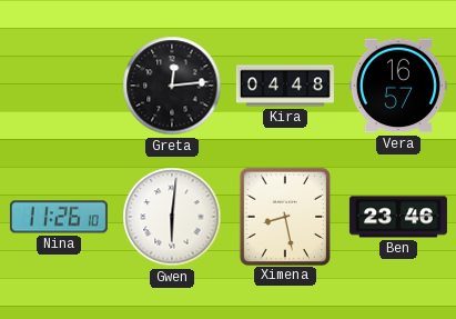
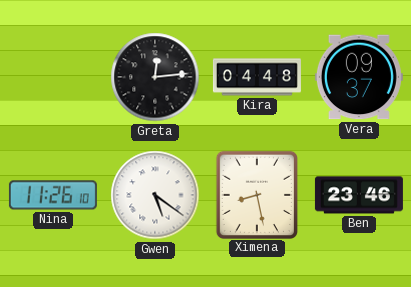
Vera: 16:57 -> 09:37 (359, 77)
Gwen: 6:01 -> 5:21 (155, 195)
